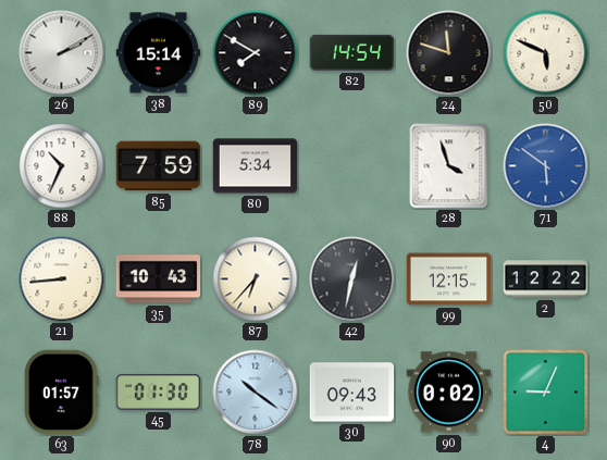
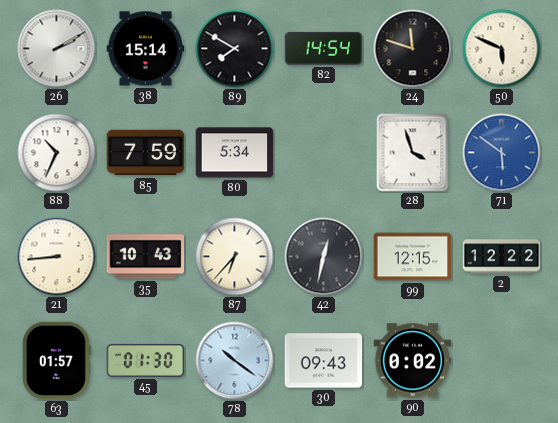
4: 9:04 -> none (546, 393)
